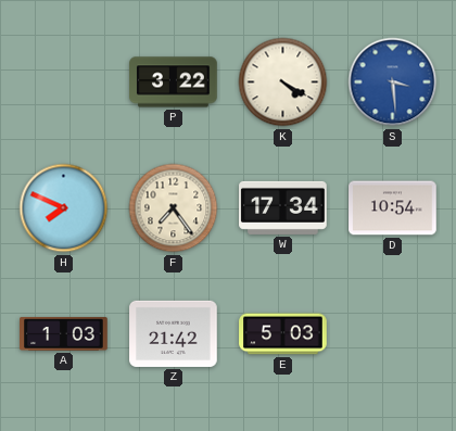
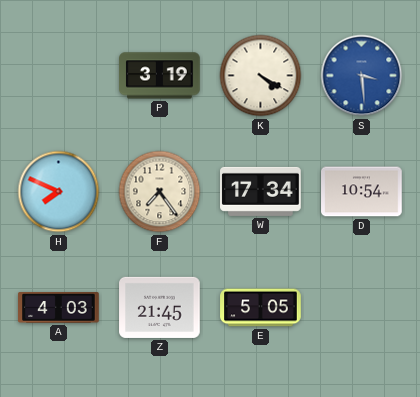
P: 3:22 -> 3:19 (160, 76)
A: 1:03 -> 4:03 (59, 308)
Z: 21:42 -> 21:45 (160, 307)
E: 5:03 -> 5:05 (261, 308)
